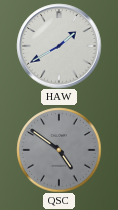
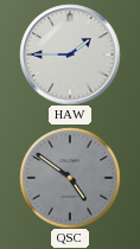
HAW: 1:40 -> 1:45 (70, 55)
